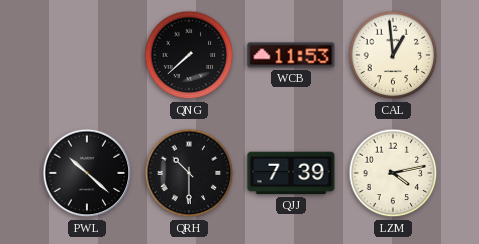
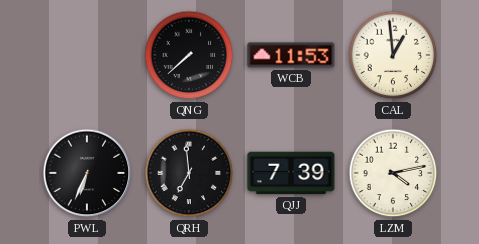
PWL: 10:22 -> 6:34 (87, 173)
QRH: 10:30 -> 6:59 (189, 173)
